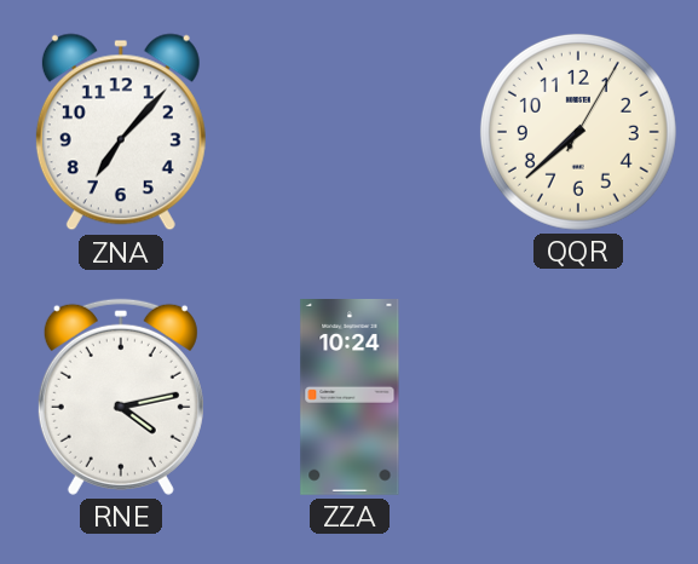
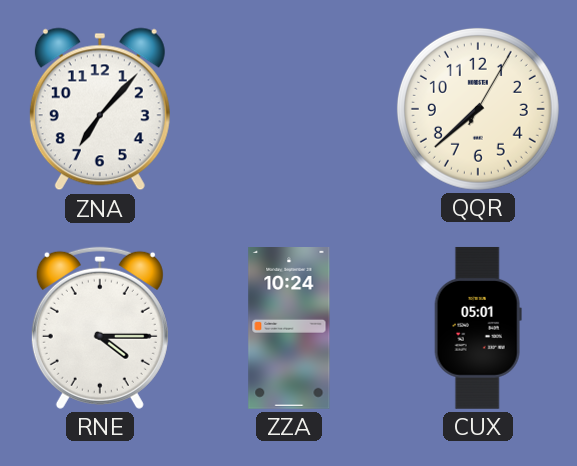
RNE: 4:13 -> 4:15 (100, 328)
CUX: none -> 05:01 (478, 328)
